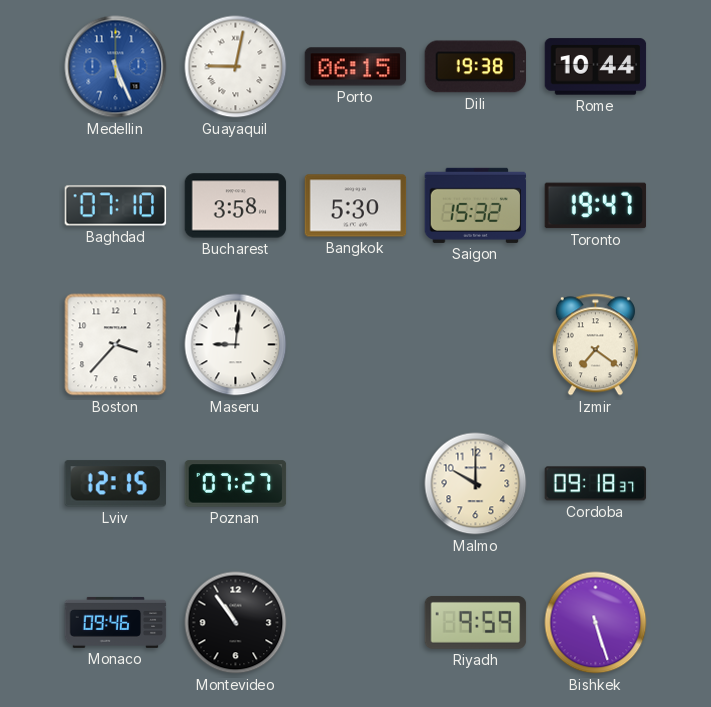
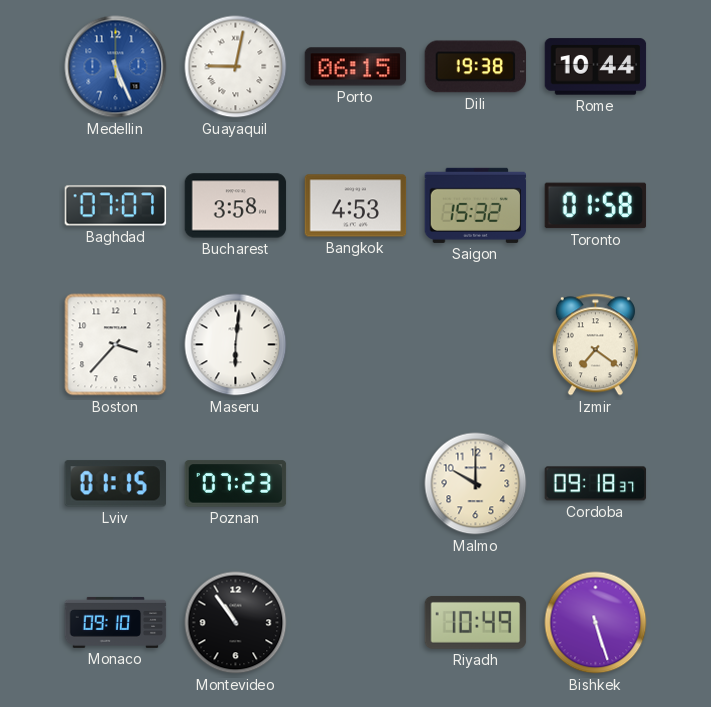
Baghdad: 07:10 -> 07:07 (116, 206)
Bangkok: 5:30 -> 4:53 (356, 206)
Toronto: 19:47 -> 01:58 (596, 206)
Maseru: 9:01 -> 6:01 (236, 345)
Lviv: 12:15 -> 01:15 (115, 484)
Poznan: 07:27 -> 07:23 (236, 484)
Monaco: 09:46 -> 09:10 (116, 622)
Riyadh: 9:59 -> 10:49 (476, 622)
